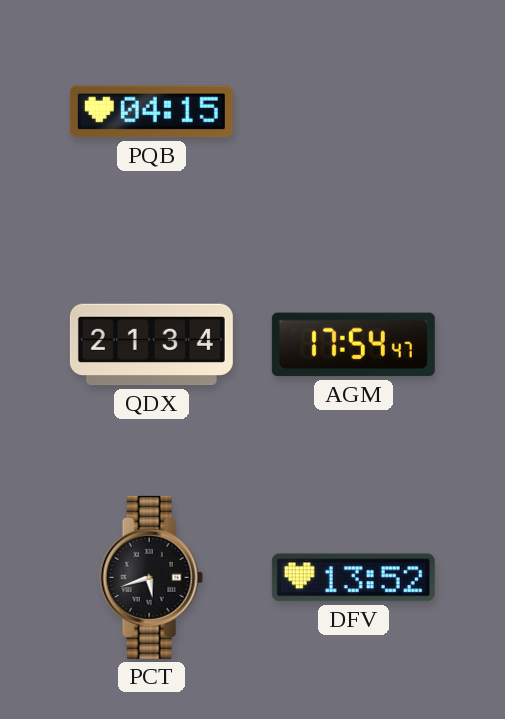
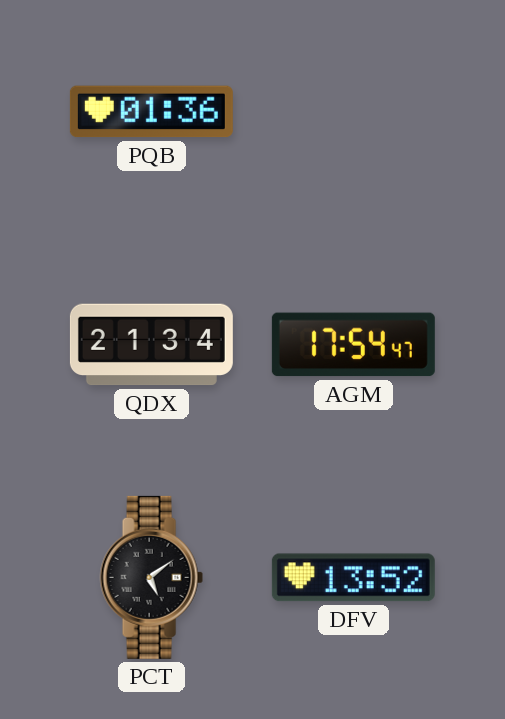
PQB: 04:15 -> 01:36 (151, 112)
PCT: 5:42 -> 5:09 (151, 577)
